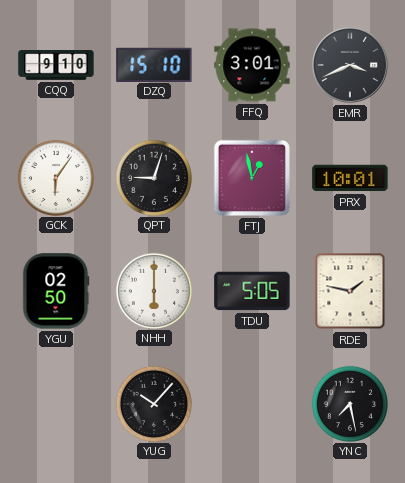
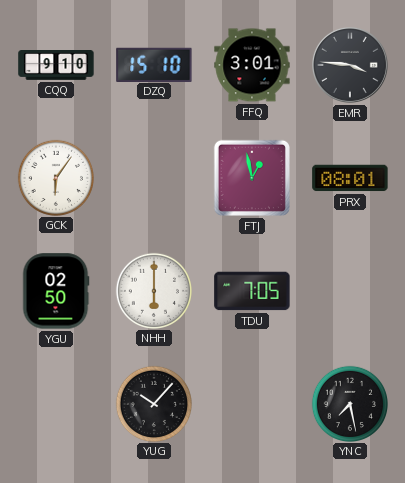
EMR: 3:41 -> 3:46 (351, 66)
QPT: 9:03 -> none (153, 177)
PRX: 10:01 -> 08:01 (350, 178)
TDU: 5:05 -> 7:05 (252, 291)
RDE: 1:47 -> none (350, 291)
